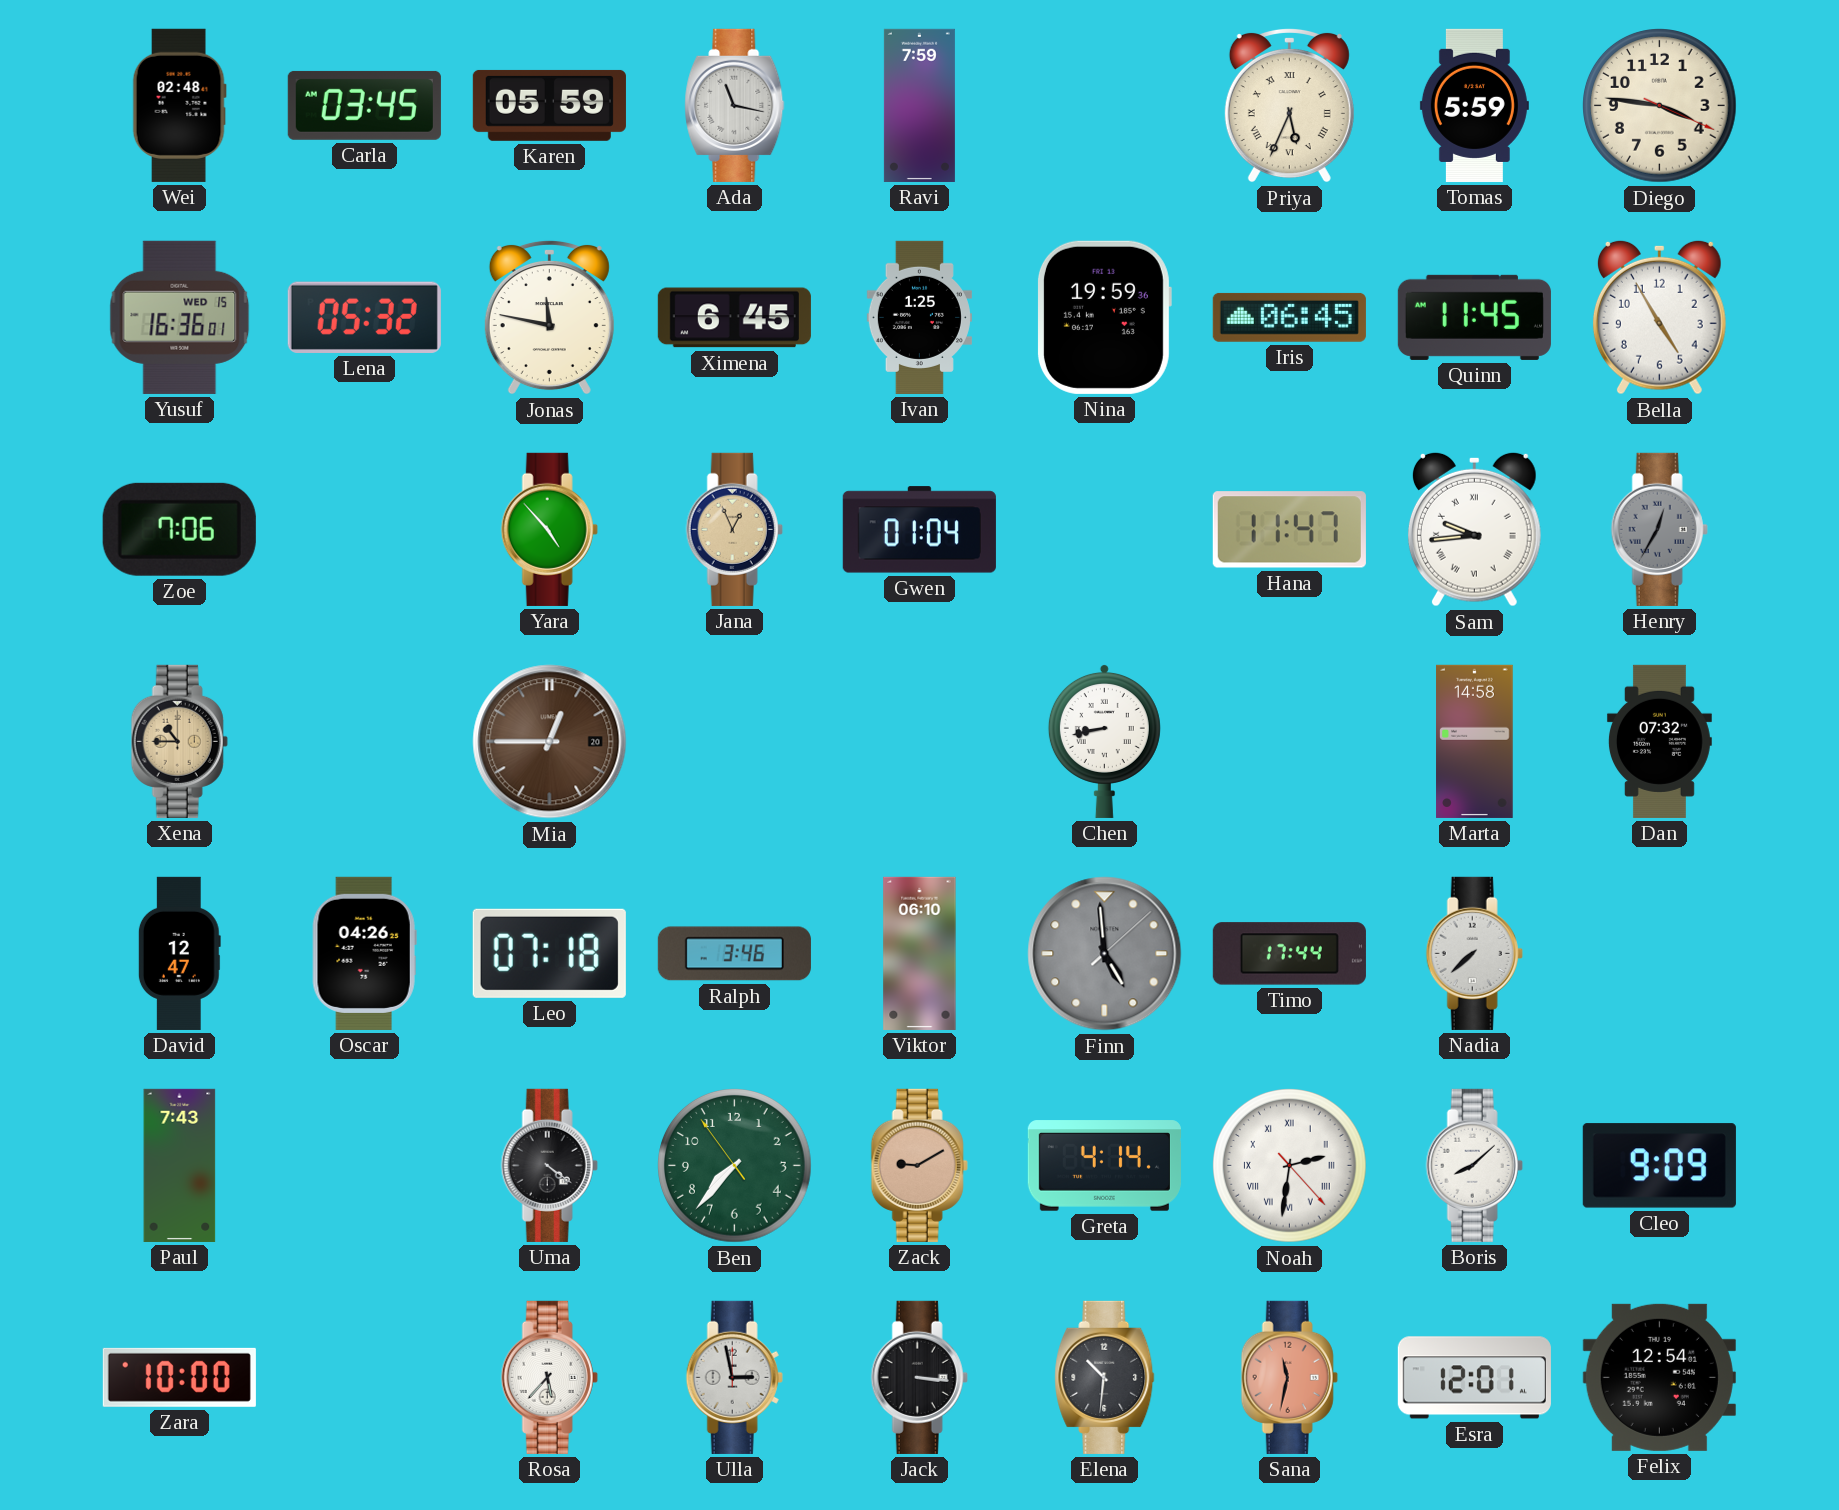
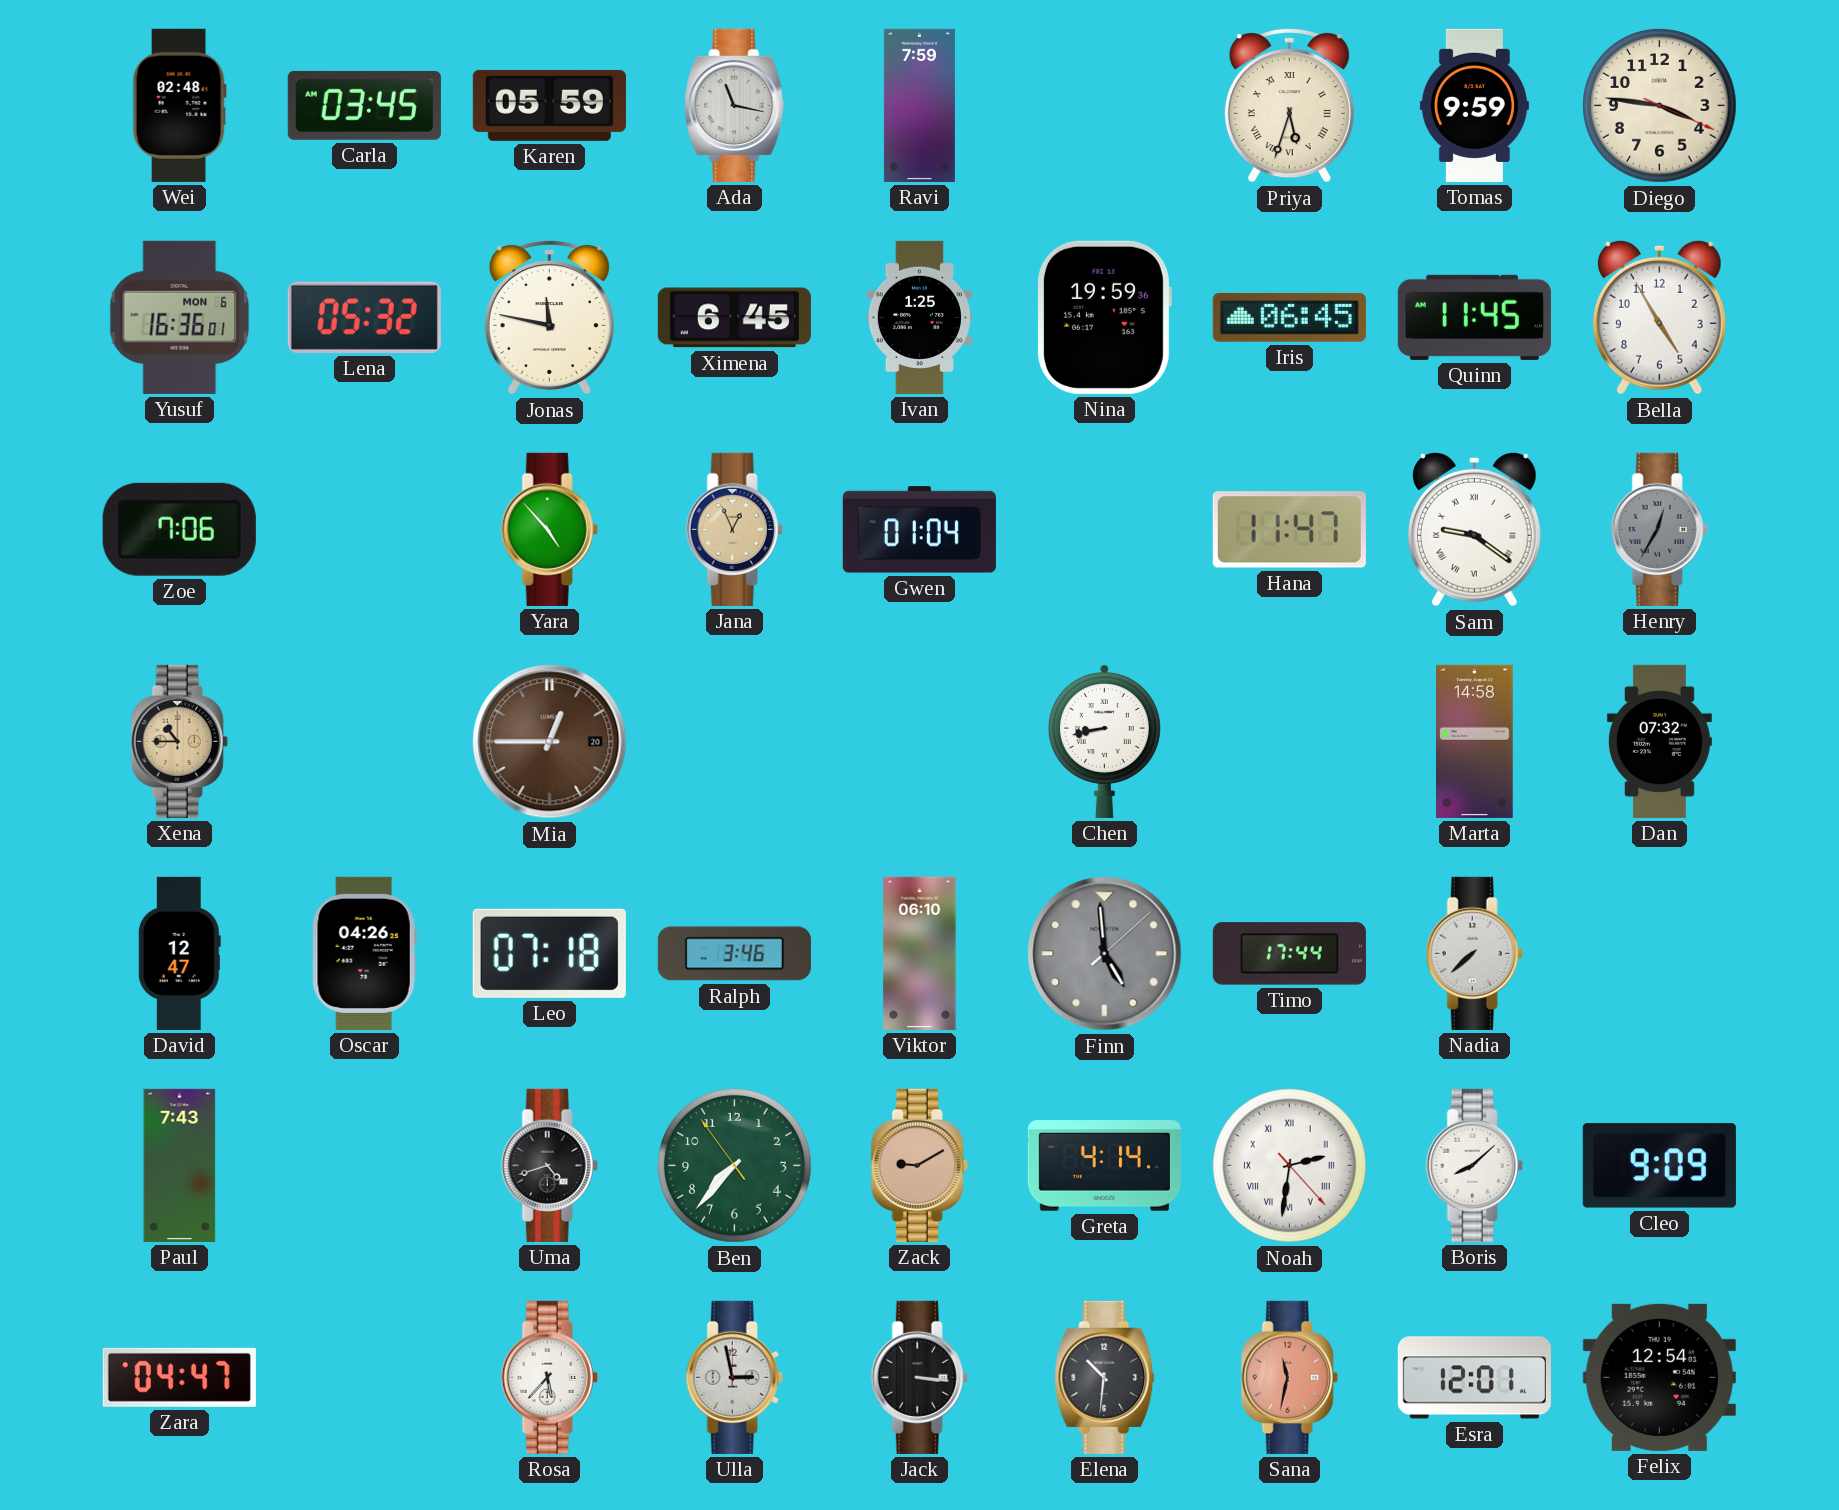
Priya: 5:34 -> 5:33 (1289, 105)
Tomas: 5:59 -> 9:59 (1474, 105)
Yusuf date: WED 15 -> MON 6 (180, 317)
Sam: 9:44 -> 9:21 (1474, 529)
Uma: 4:21 -> 4:42 (549, 1165)
Zara: 10:00 -> 04:47 (179, 1377)
